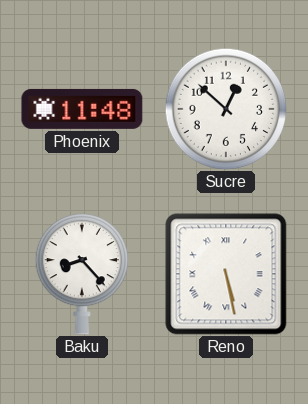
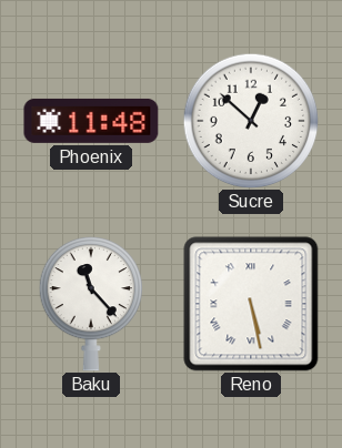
Baku: 8:23 -> 11:23 (90, 304)
